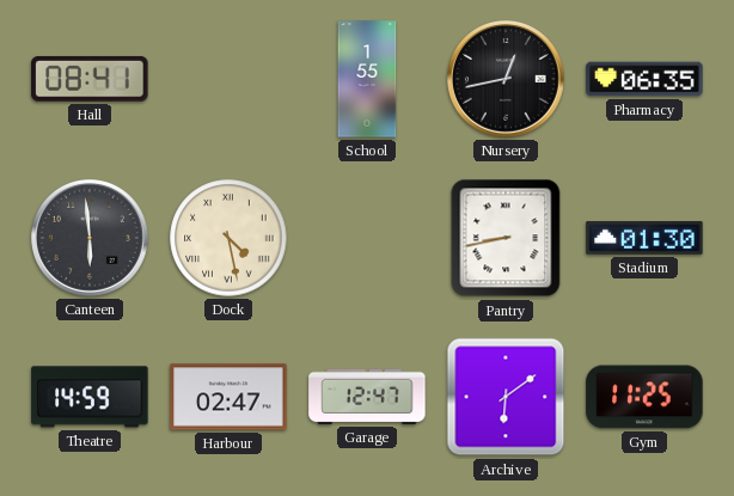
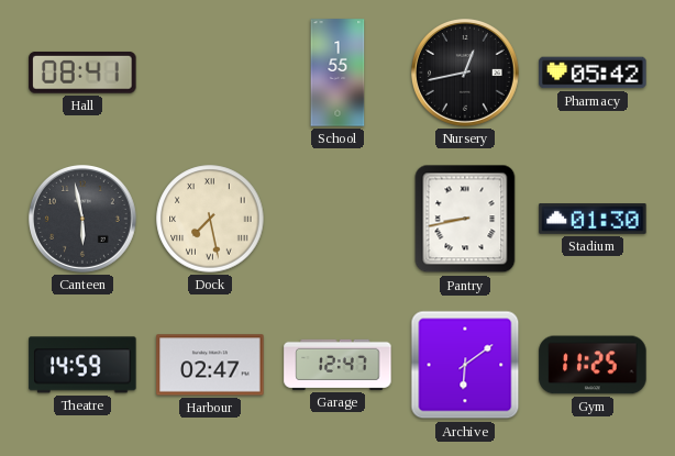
Pharmacy: 06:35 -> 05:42 (593, 73)
Canteen: 5:59 -> 5:58 (84, 220)
Dock: 4:28 -> 7:28 (210, 219)
